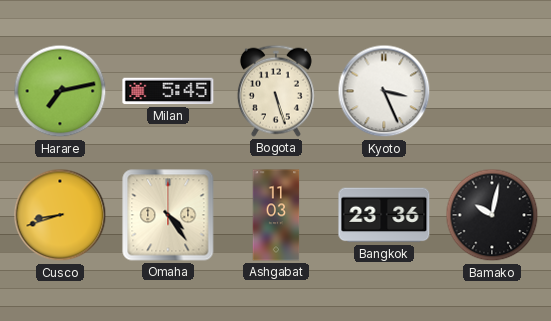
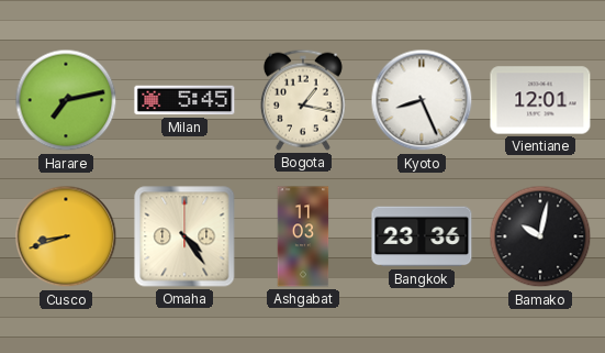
Bogota: 5:27 -> 1:17 (303, 100)
Kyoto: 3:26 -> 8:26 (422, 100)
Vientiane: none -> 12:01 (540, 100)
